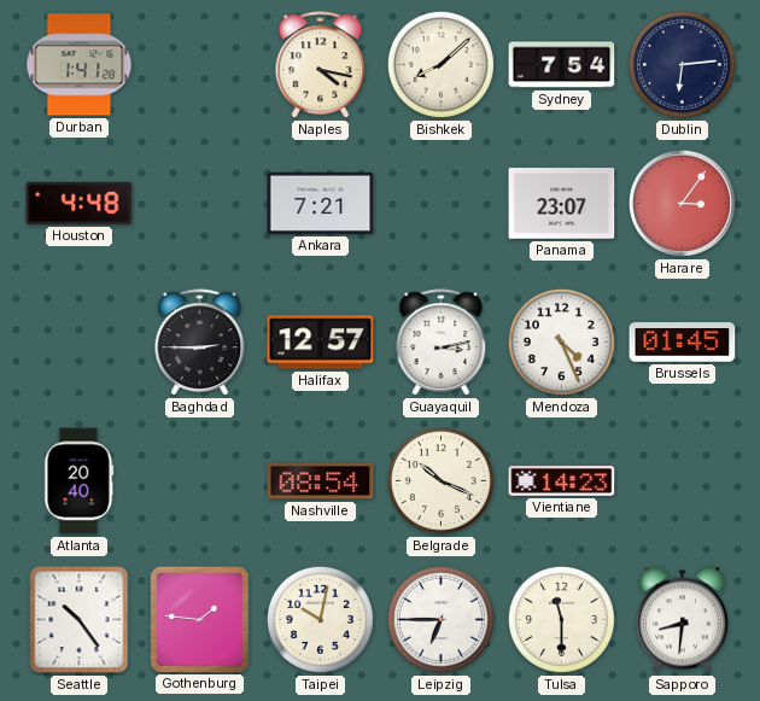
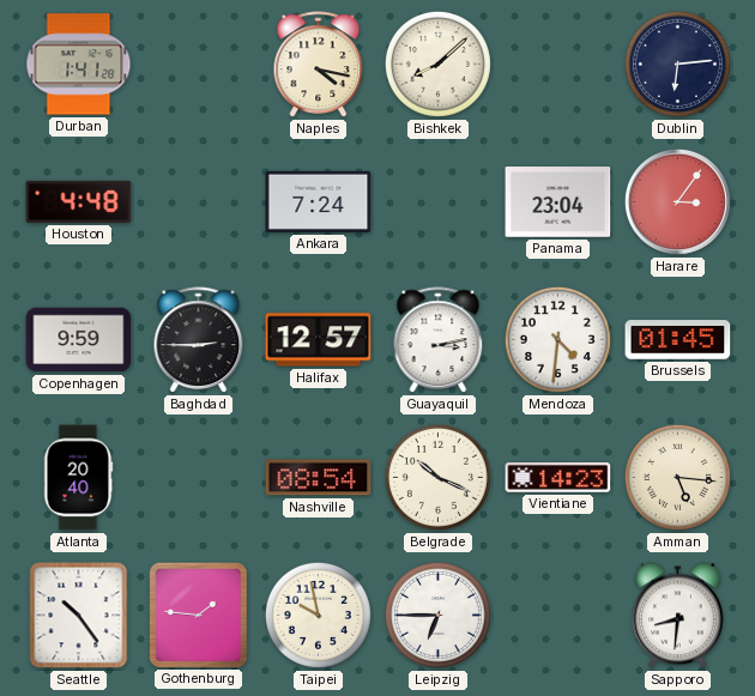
Sydney: 7:54 -> none (562, 65)
Ankara: 7:21 -> 7:24 (319, 201)
Panama: 23:07 -> 23:04 (558, 202)
Copenhagen: none -> 9:59 (79, 340)
Mendoza: 4:26 -> 4:31 (557, 339)
Amman: none -> 5:16 (677, 477)
Taipei: 10:02 -> 9:58 (318, 615)
Tulsa: 11:30 -> none (561, 619)
